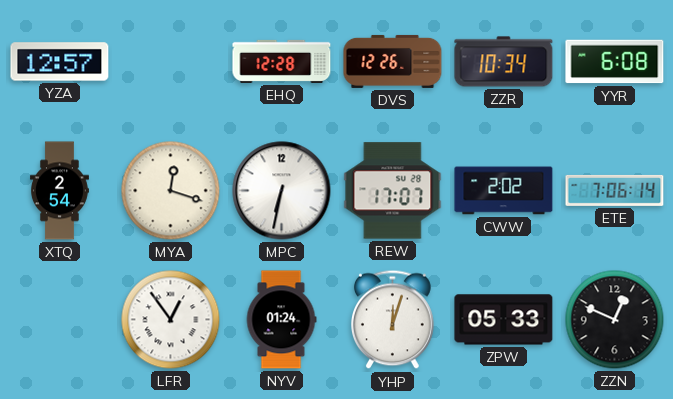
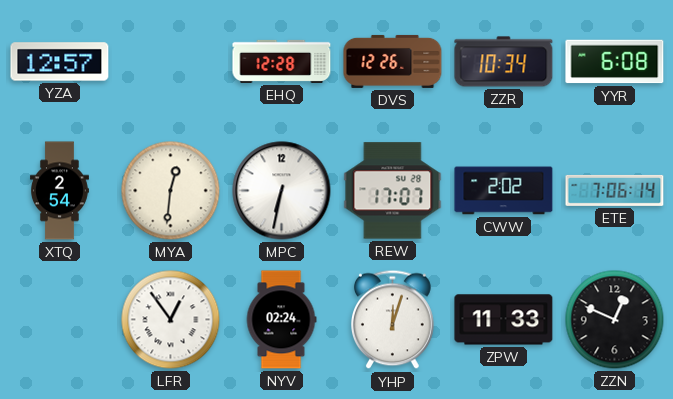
MYA: 12:18 -> 12:31 (171, 191)
NYV: 01:24 -> 02:24 (281, 320)
ZPW: 05:33 -> 11:33 (504, 320)
